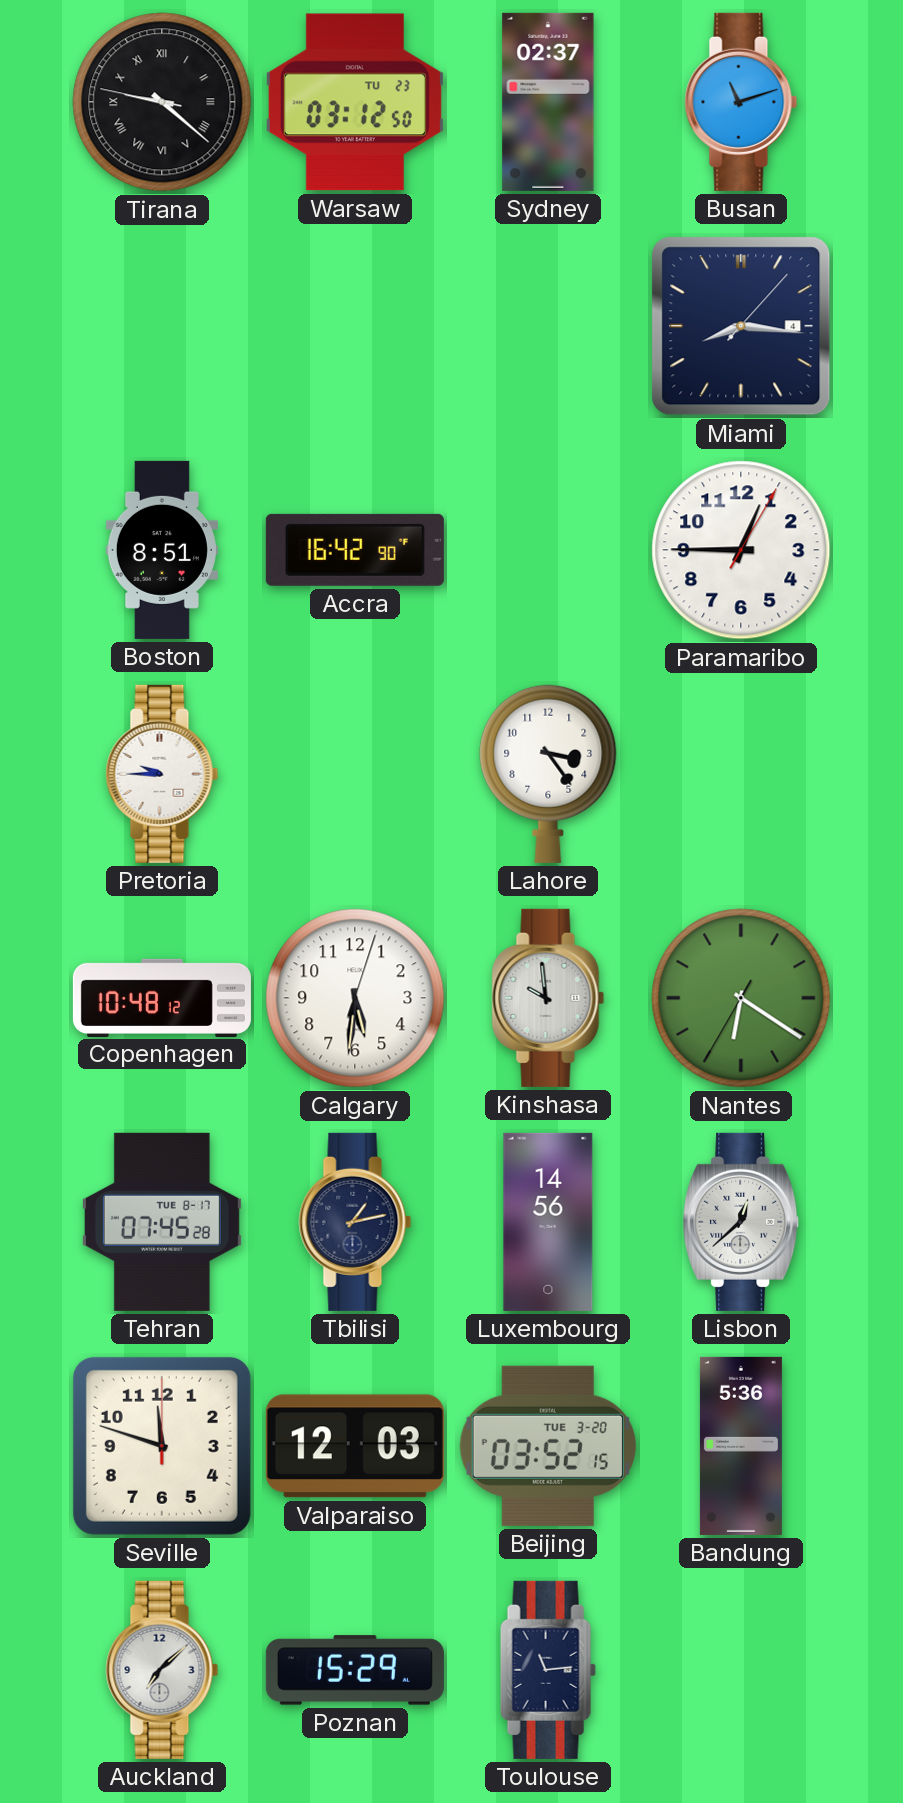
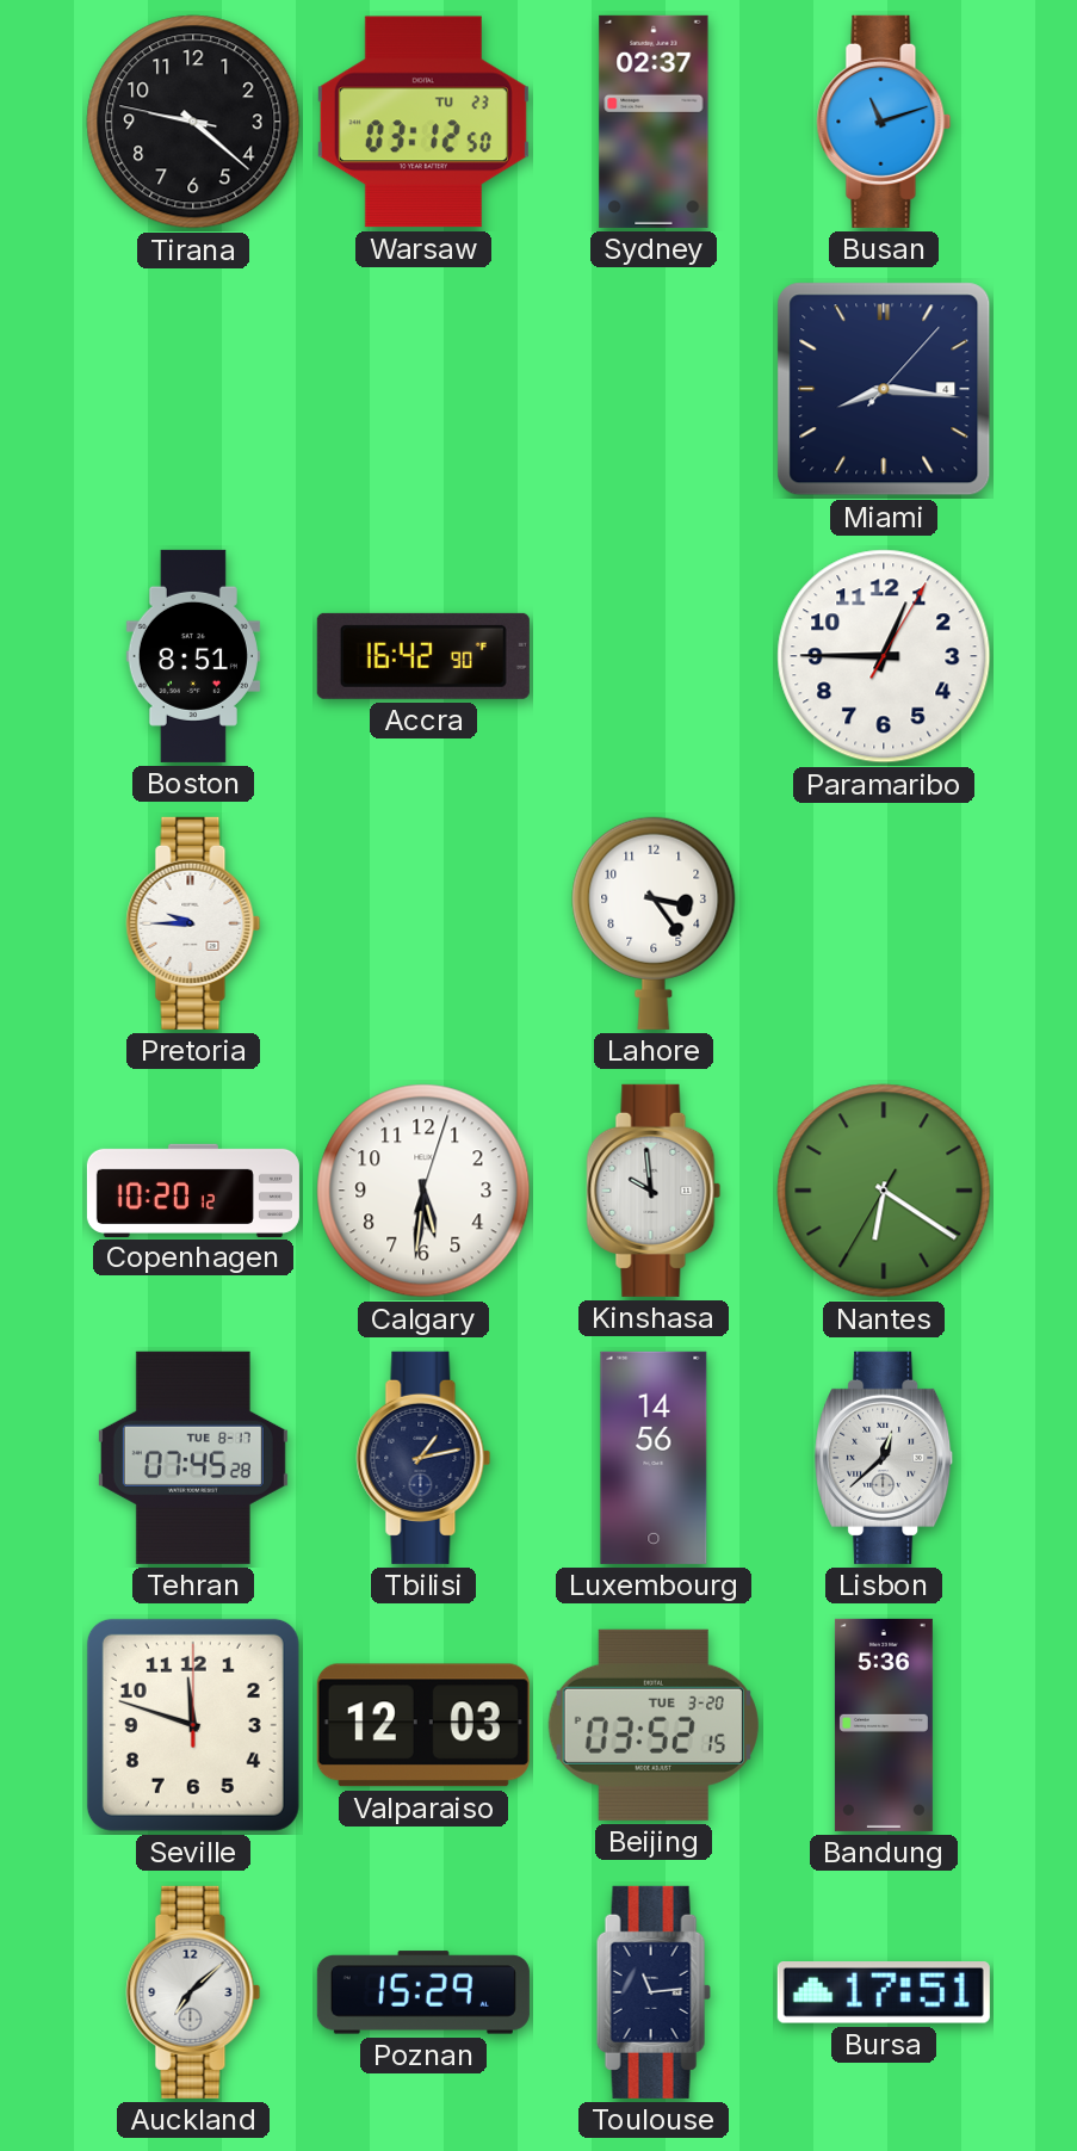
Tirana numerals: Roman -> Arabic (193, 122)
Copenhagen: 10:48 -> 10:20 (193, 1189)
Bursa: none -> 17:51 (884, 1994)
